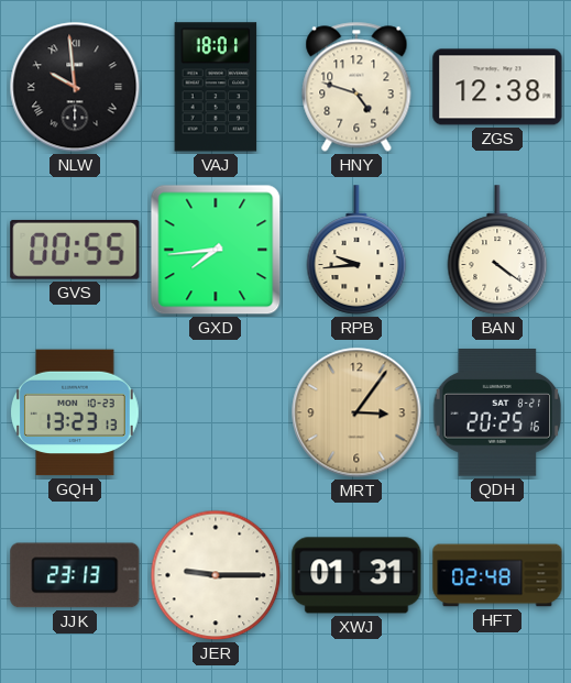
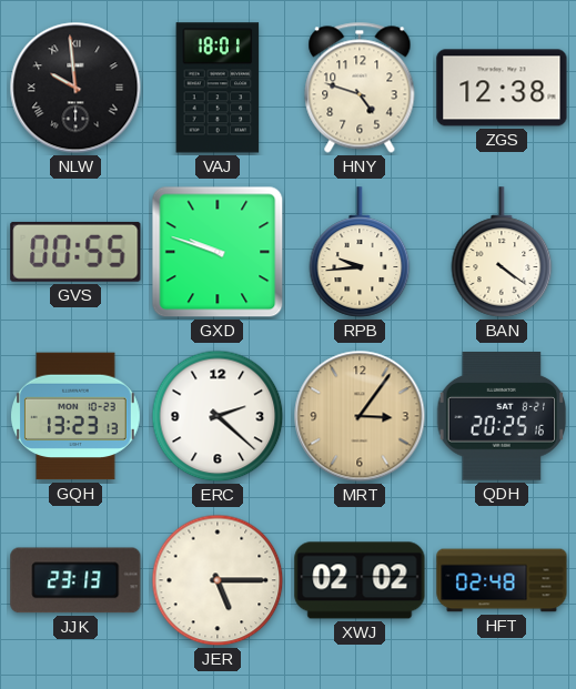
GXD: 7:44 -> 9:48 (218, 252)
ERC: none -> 2:22 (218, 416)
JER: 9:15 -> 5:15 (218, 580)
XWJ: 01:31 -> 02:02 (360, 580)
